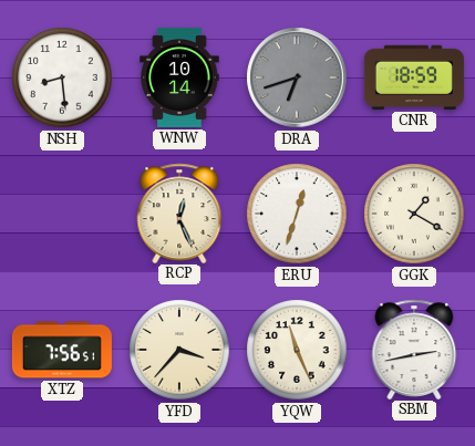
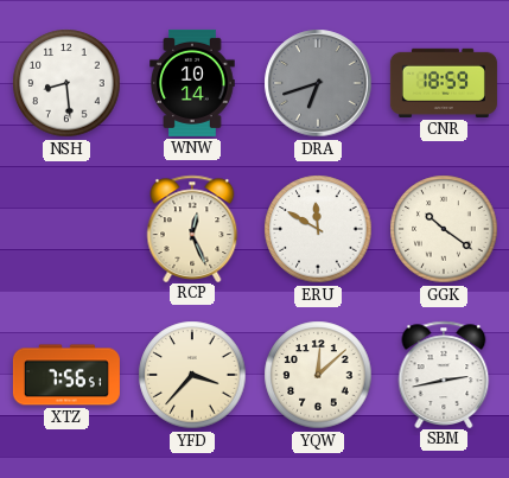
ERU: 12:33 -> 11:50 (318, 229)
GGK: 1:20 -> 10:21 (444, 229)
YQW: 11:26 -> 12:08 (318, 375)
